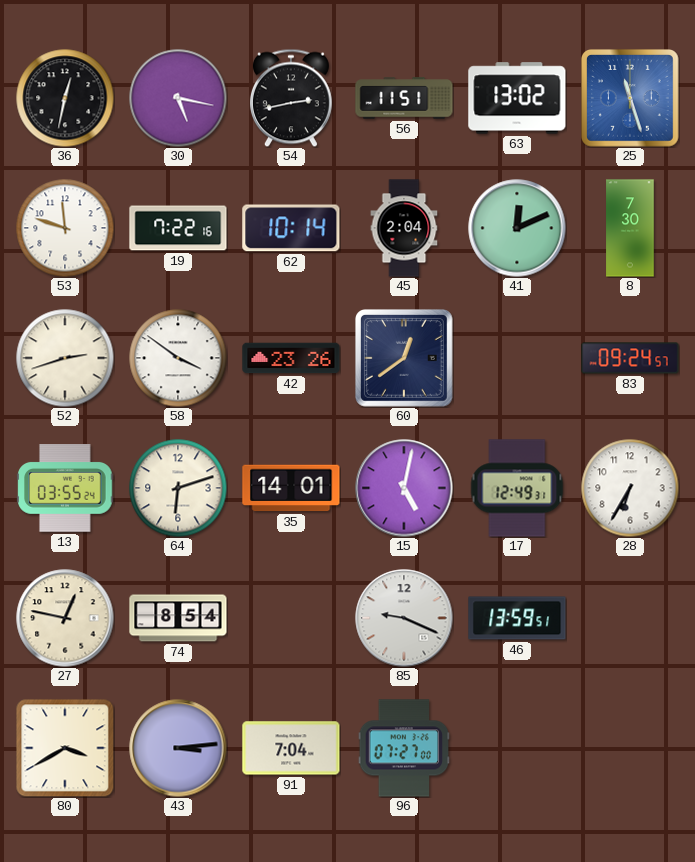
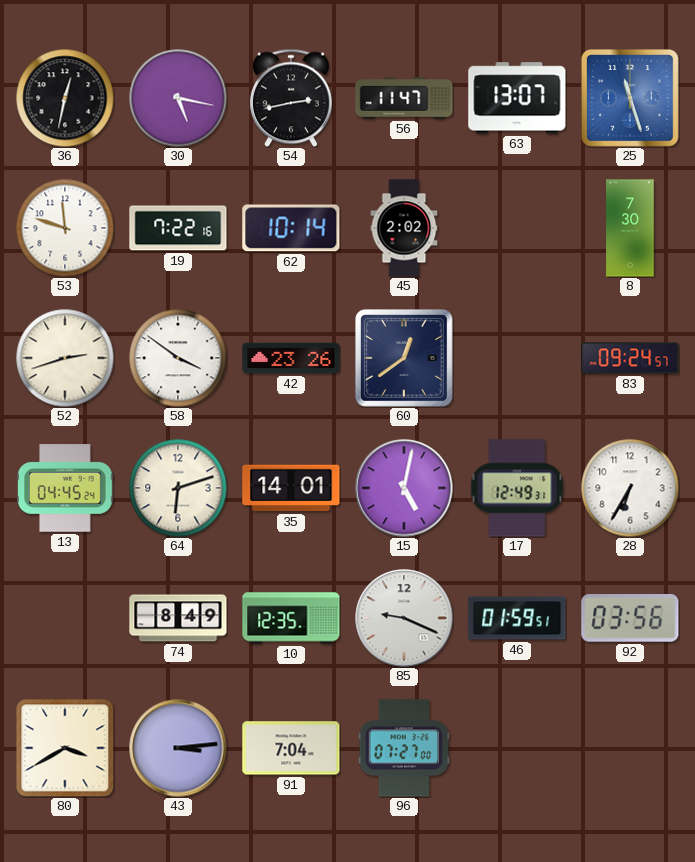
56: 11:51 -> 11:47 (404, 98)
63: 13:02 -> 13:07 (517, 98)
45: 2:04 -> 2:02 (404, 228)
41: 12:11 -> none (517, 228)
13: 03:55 -> 04:45 (65, 488)
27: 12:47 -> none (65, 618)
74: 8:54 -> 8:49 (178, 618)
10: none -> 12:35 (291, 618)
46: 13:59 -> 01:59 (517, 618)
92: none -> 03:56 (630, 618)
